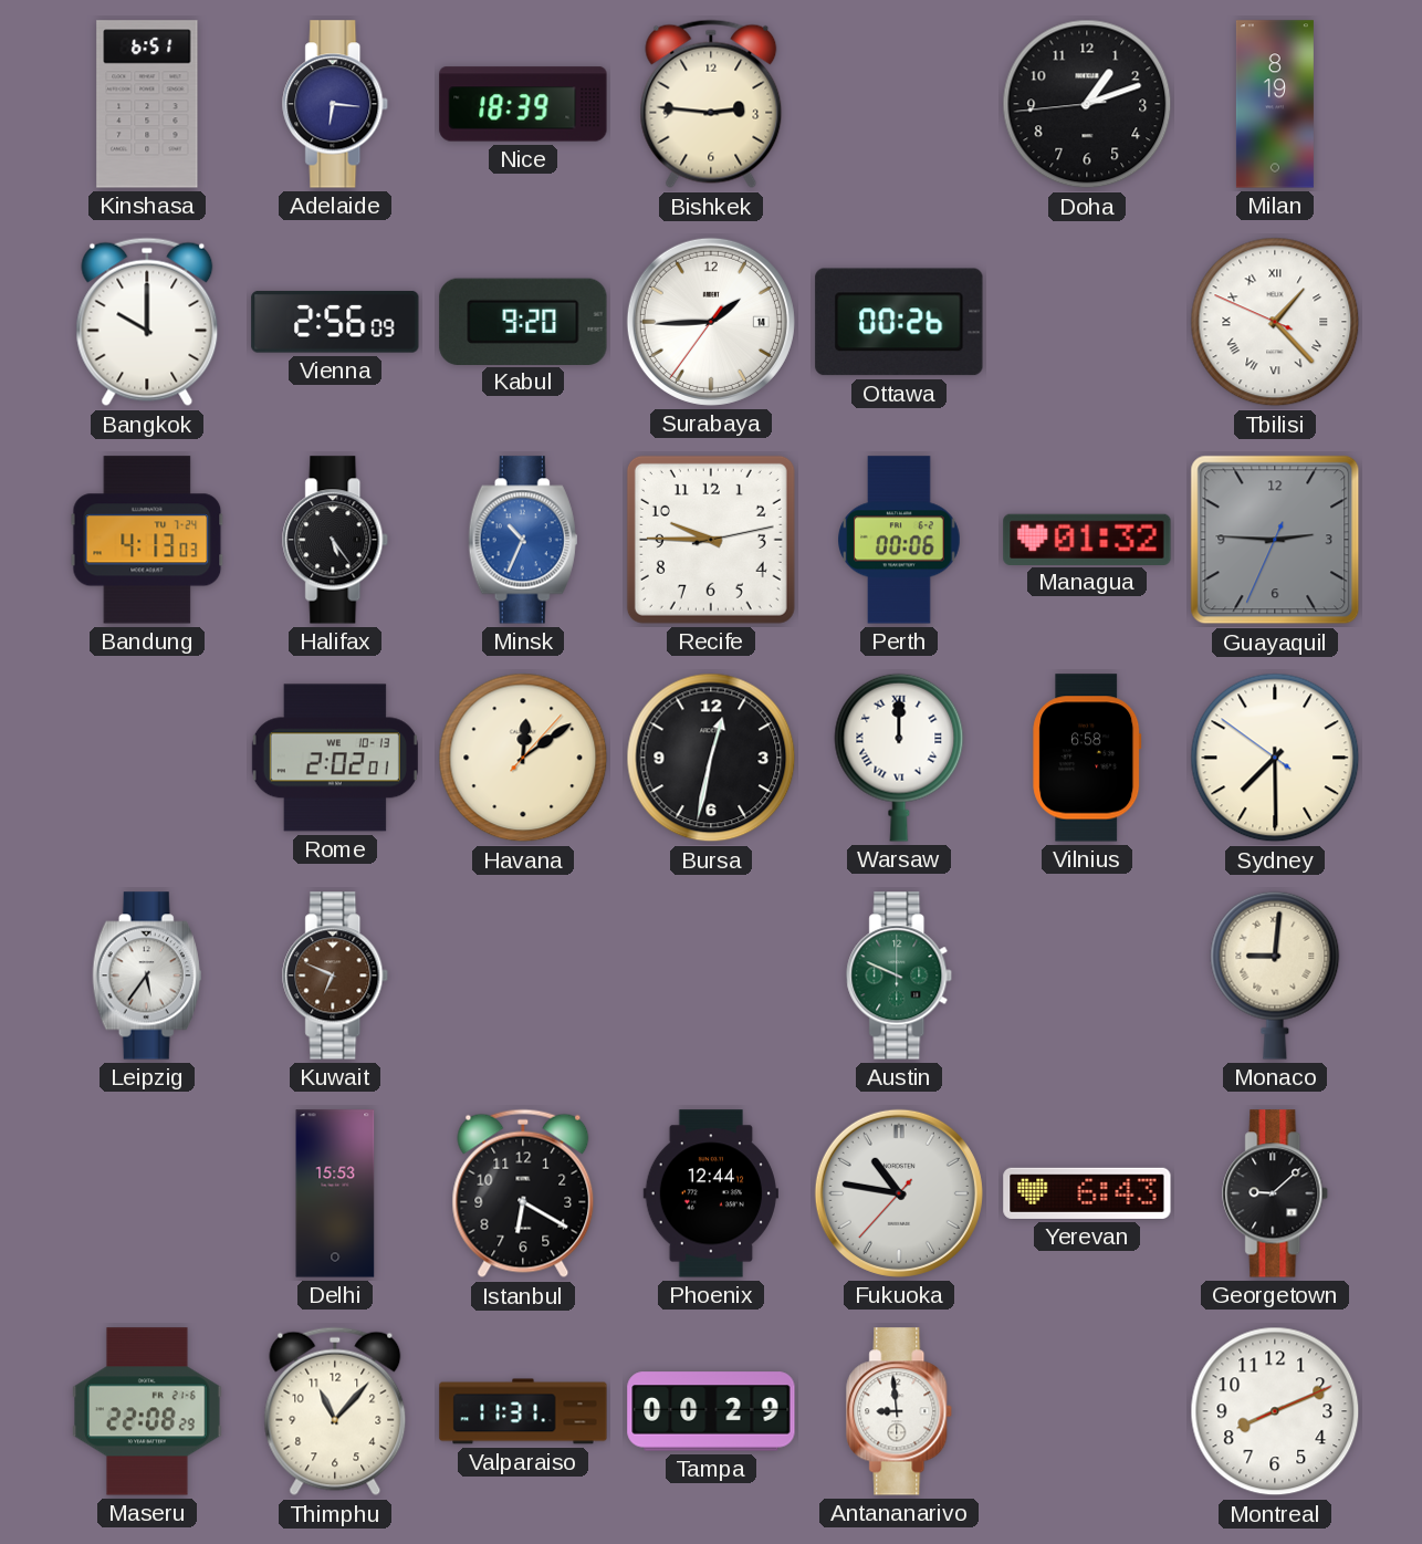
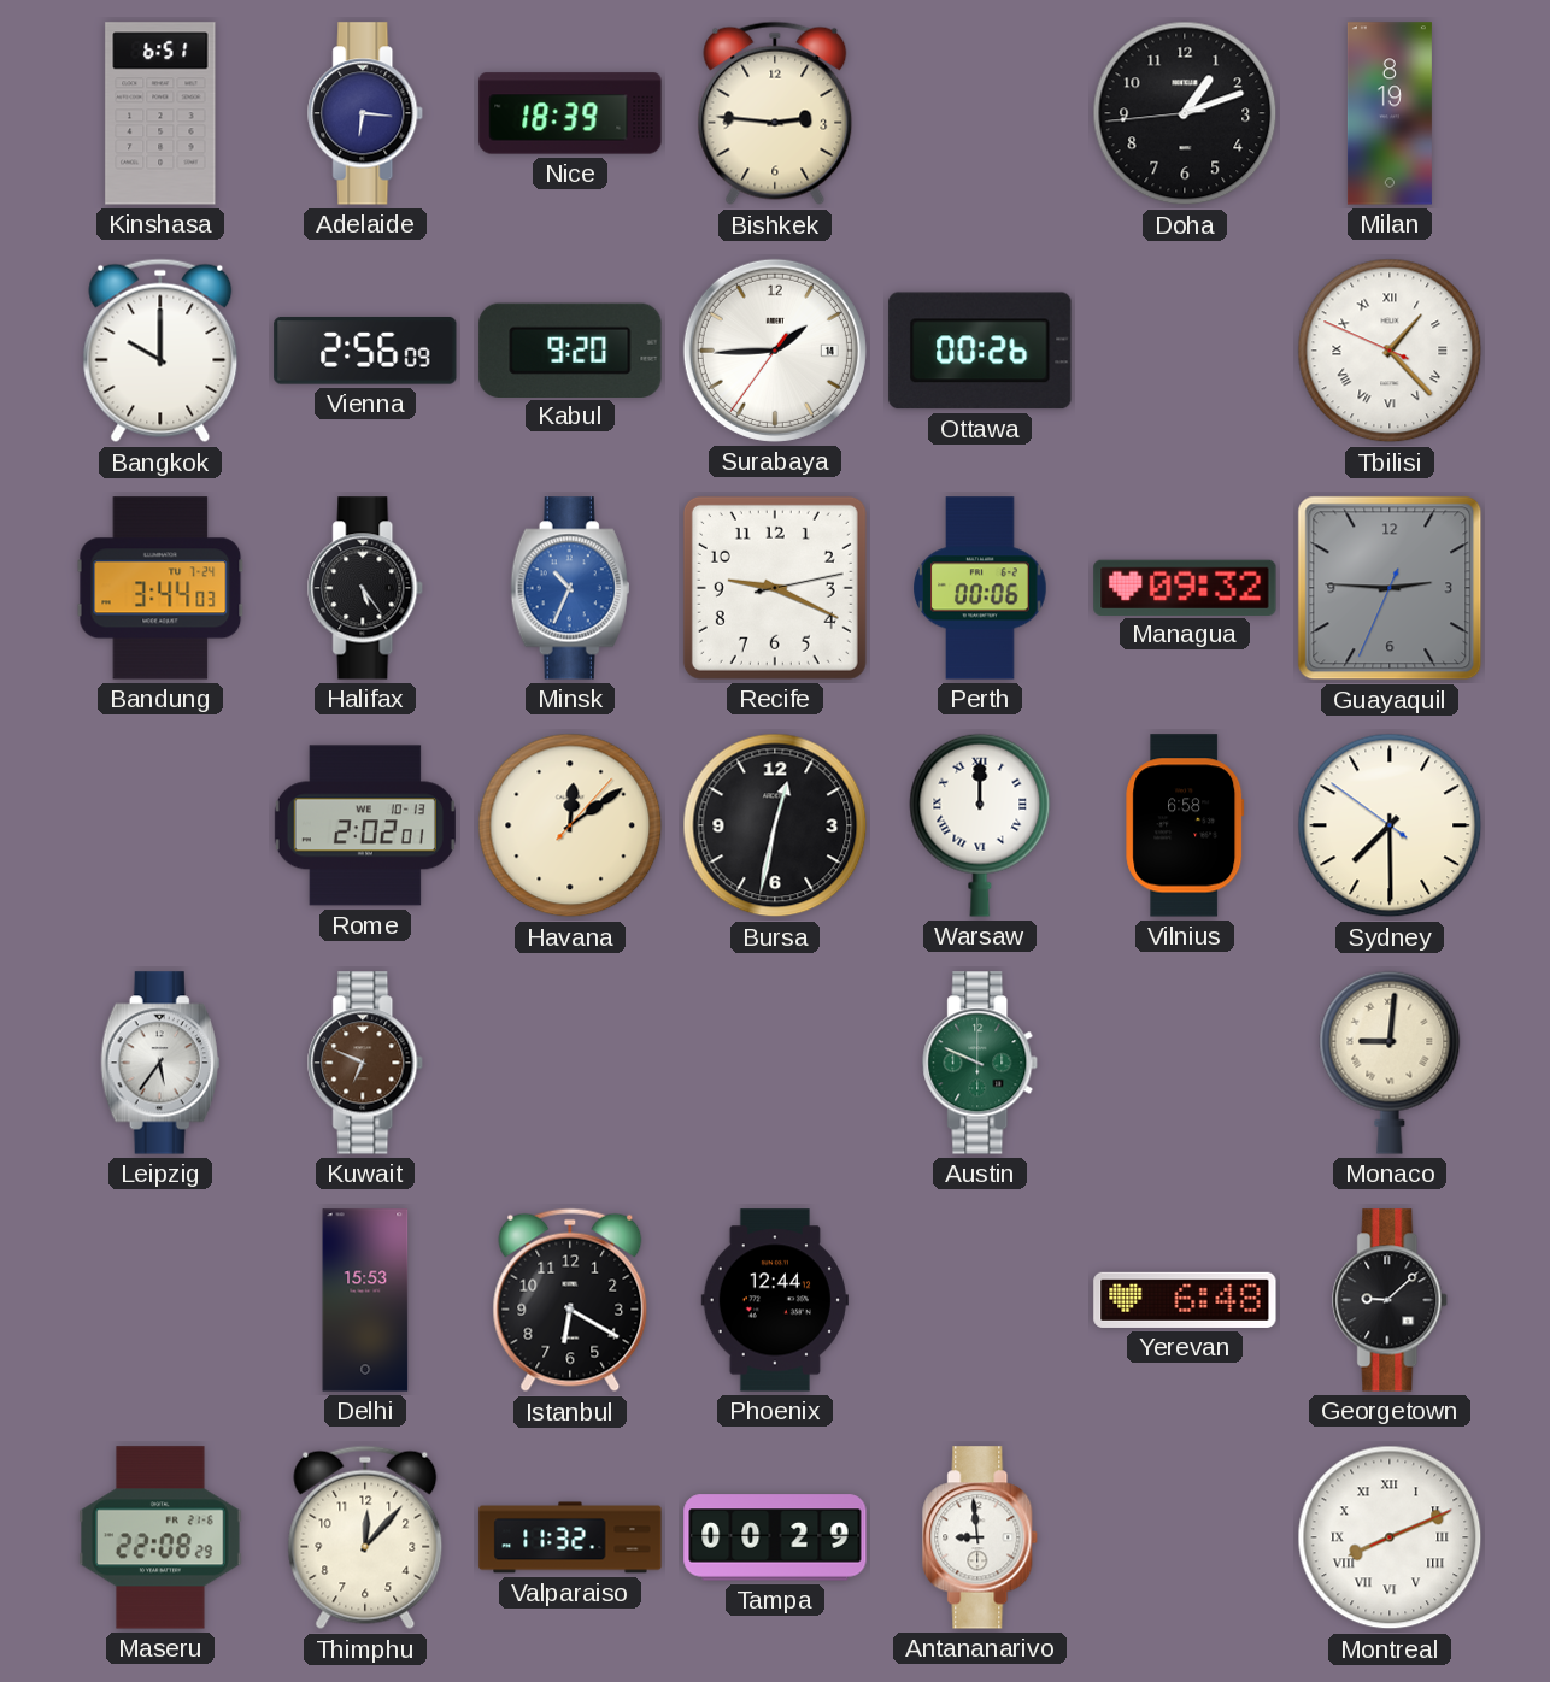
Bandung: 4:13 -> 3:44 (160, 588)
Recife: 9:45 -> 9:19 (775, 588)
Managua: 01:32 -> 09:32 (1185, 587)
Fukuoka: 10:46 -> none (899, 1193)
Yerevan: 6:43 -> 6:48 (1185, 1300)
Thimphu: 11:07 -> 12:07 (365, 1537)
Valparaiso: 11:31 -> 11:32 (570, 1537)
Montreal numerals: Arabic -> Roman (1390, 1537)
